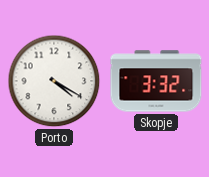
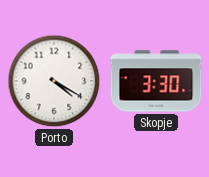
Skopje: 3:32 -> 3:30 (156, 81)
